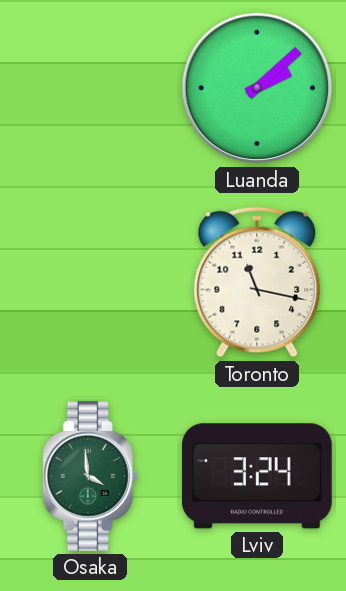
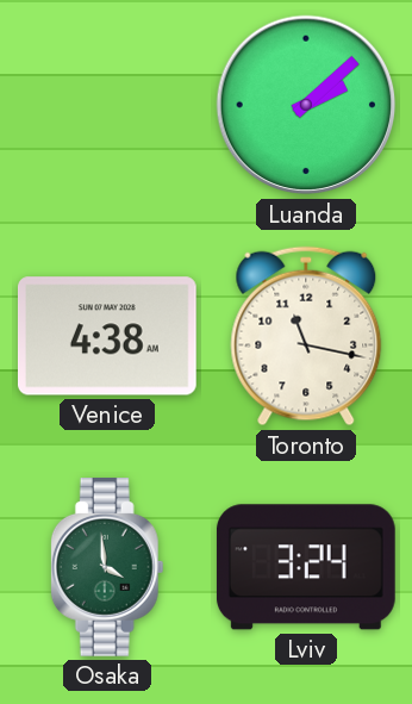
Venice: none -> 4:38 (107, 336)
